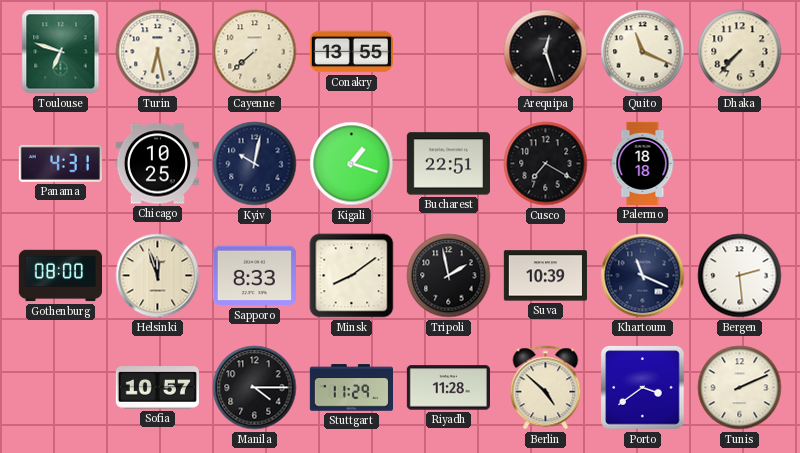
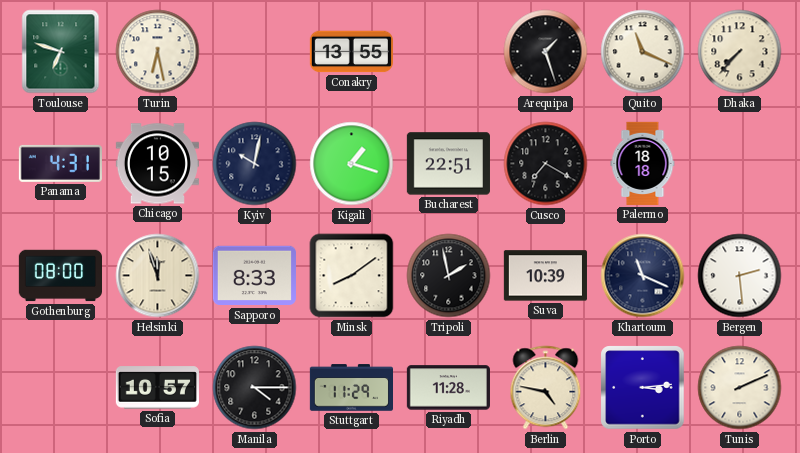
Cayenne: 7:38 -> none (255, 52)
Arequipa: 12:27 -> 1:27 (546, 52)
Chicago: 10:25 -> 10:15 (157, 164)
Berlin: 4:52 -> 4:47 (546, 388)
Porto: 3:39 -> 3:14 (643, 388)
